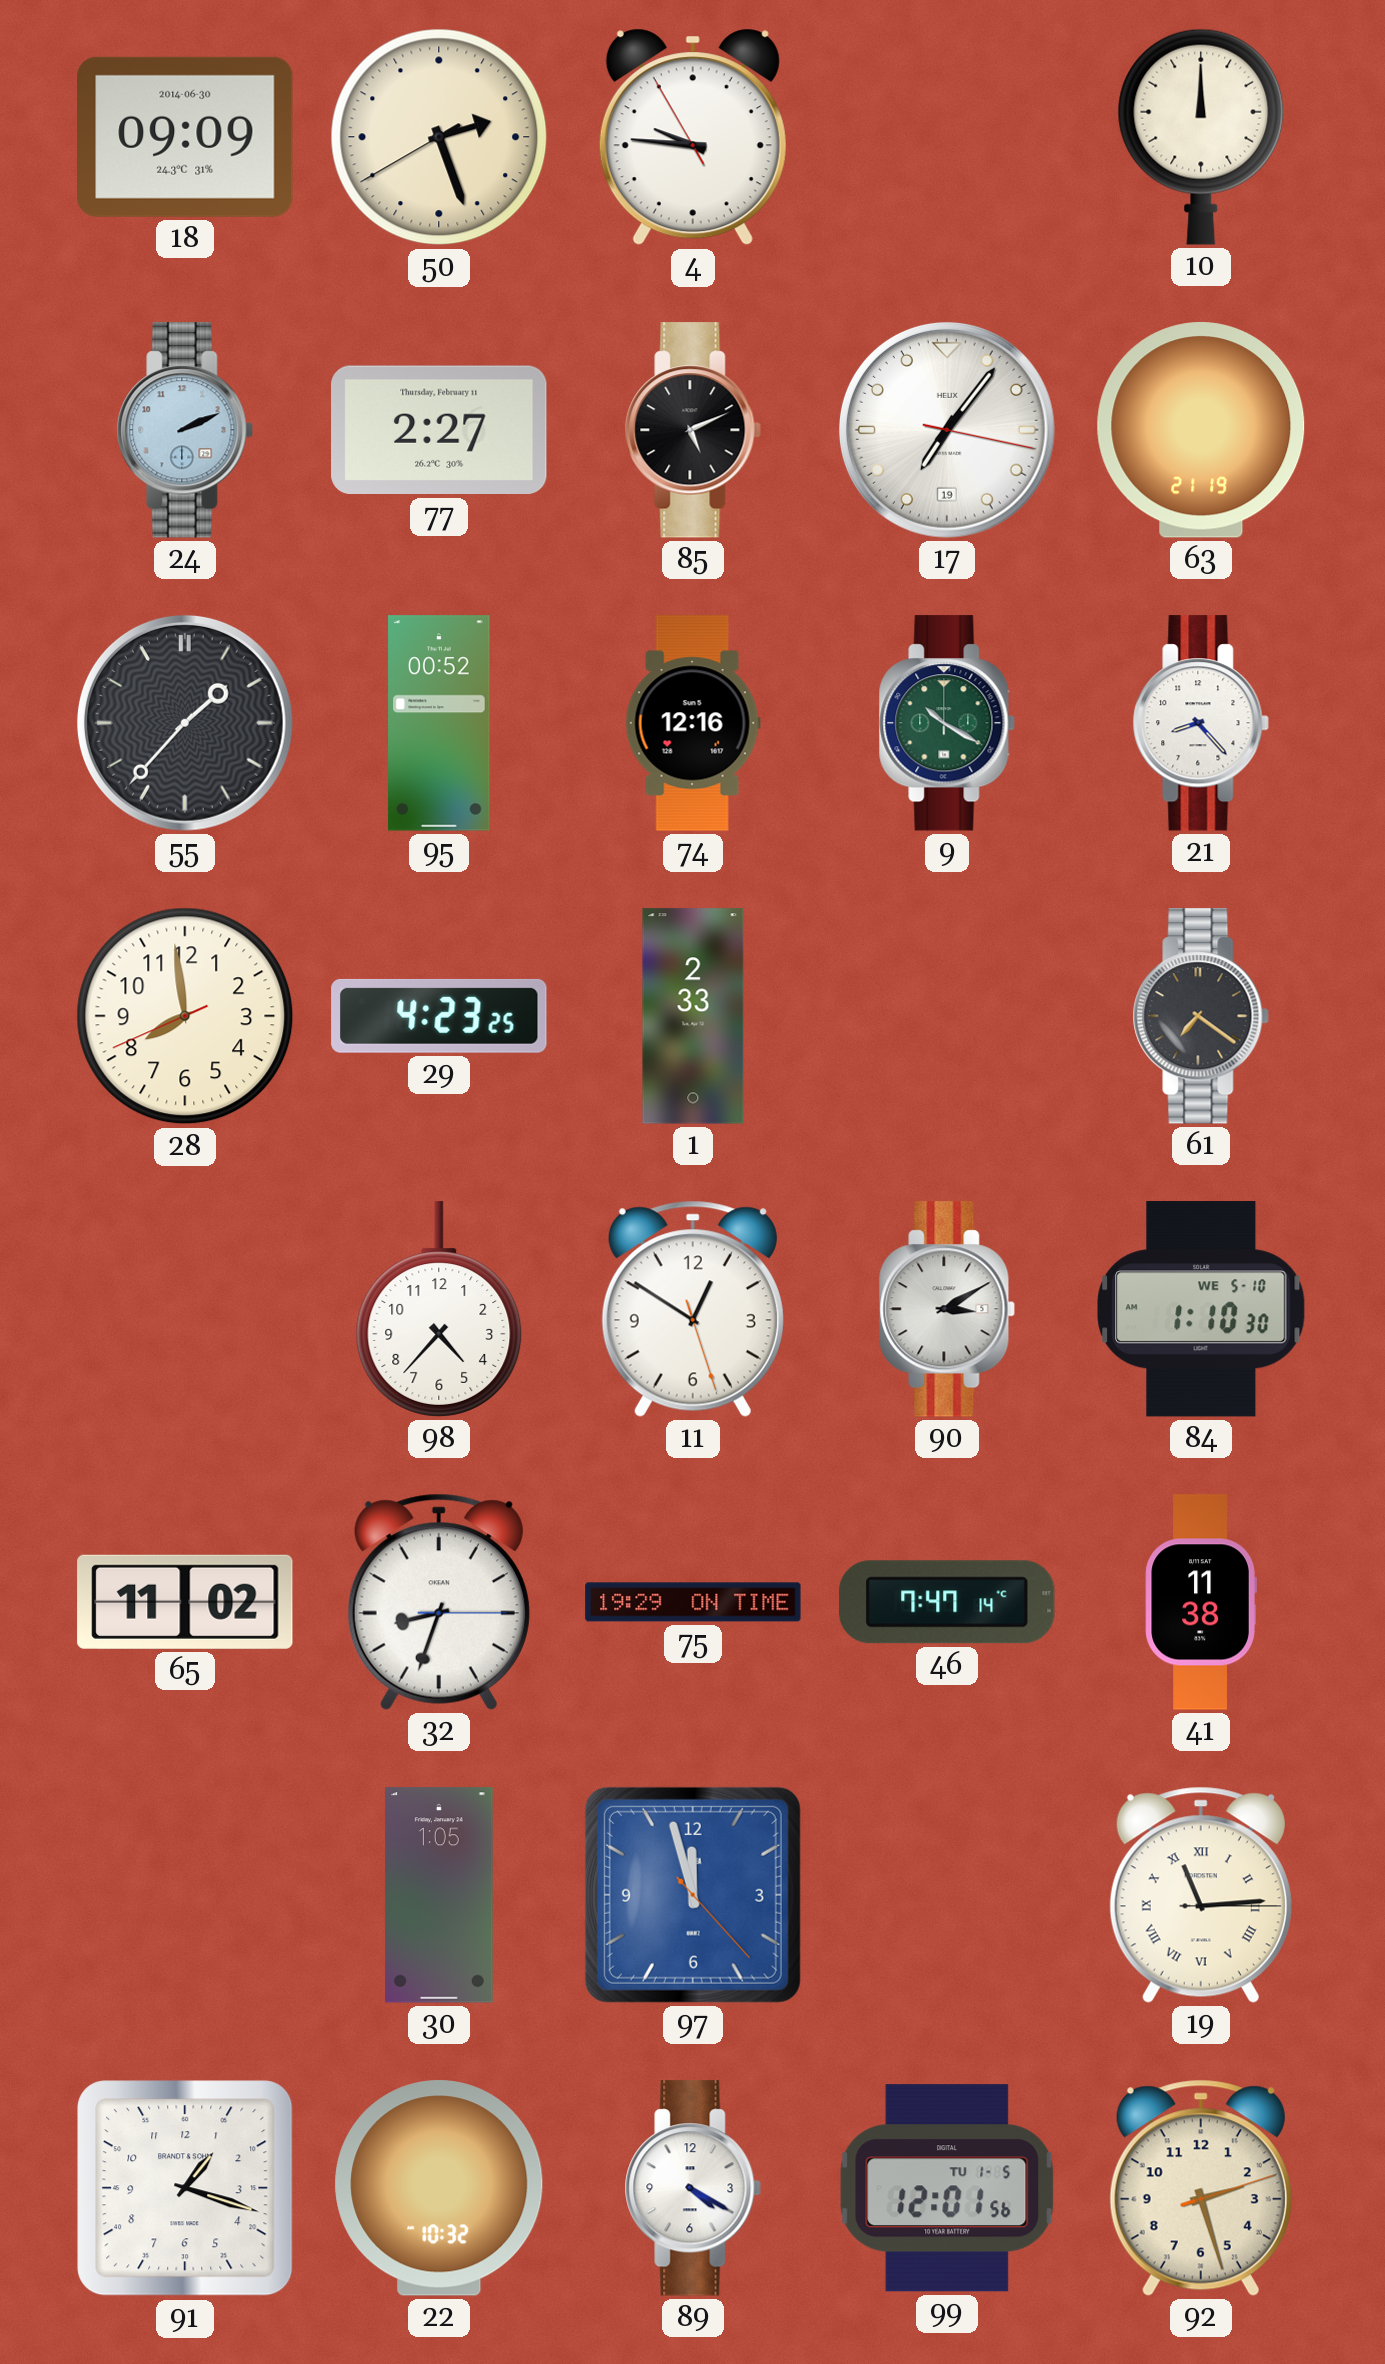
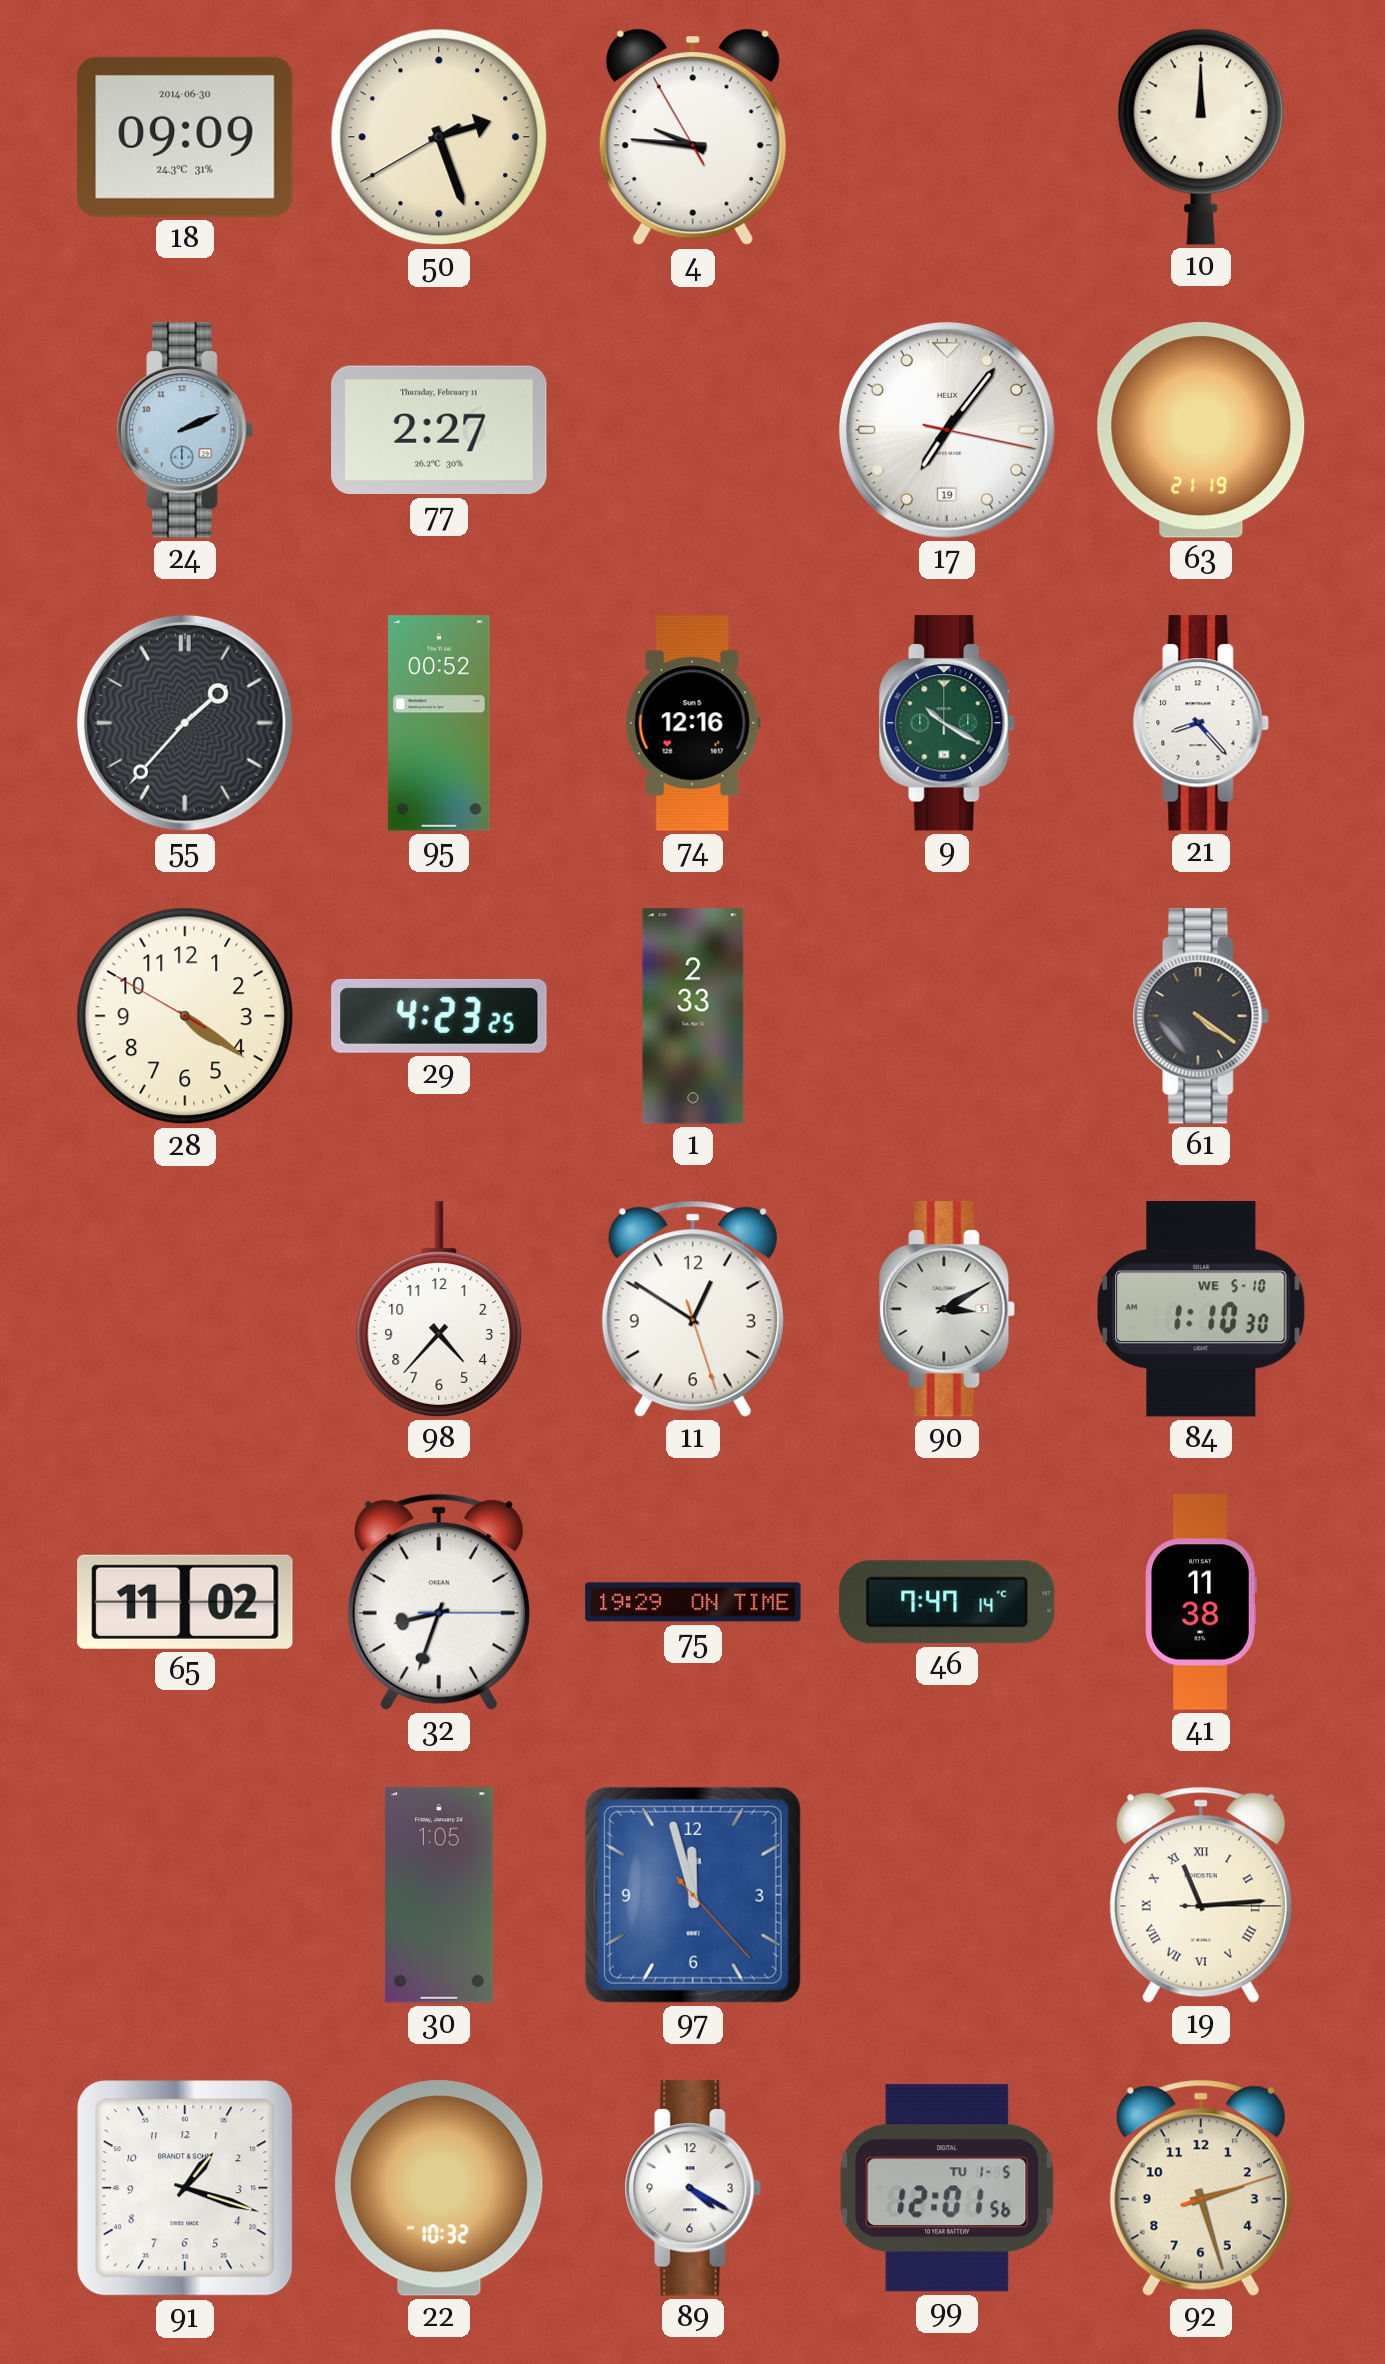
85: 5:11 -> none (693, 430)
28: 7:58 -> 4:20 (185, 1016)
61: 7:21 -> 4:21 (1201, 1016)
